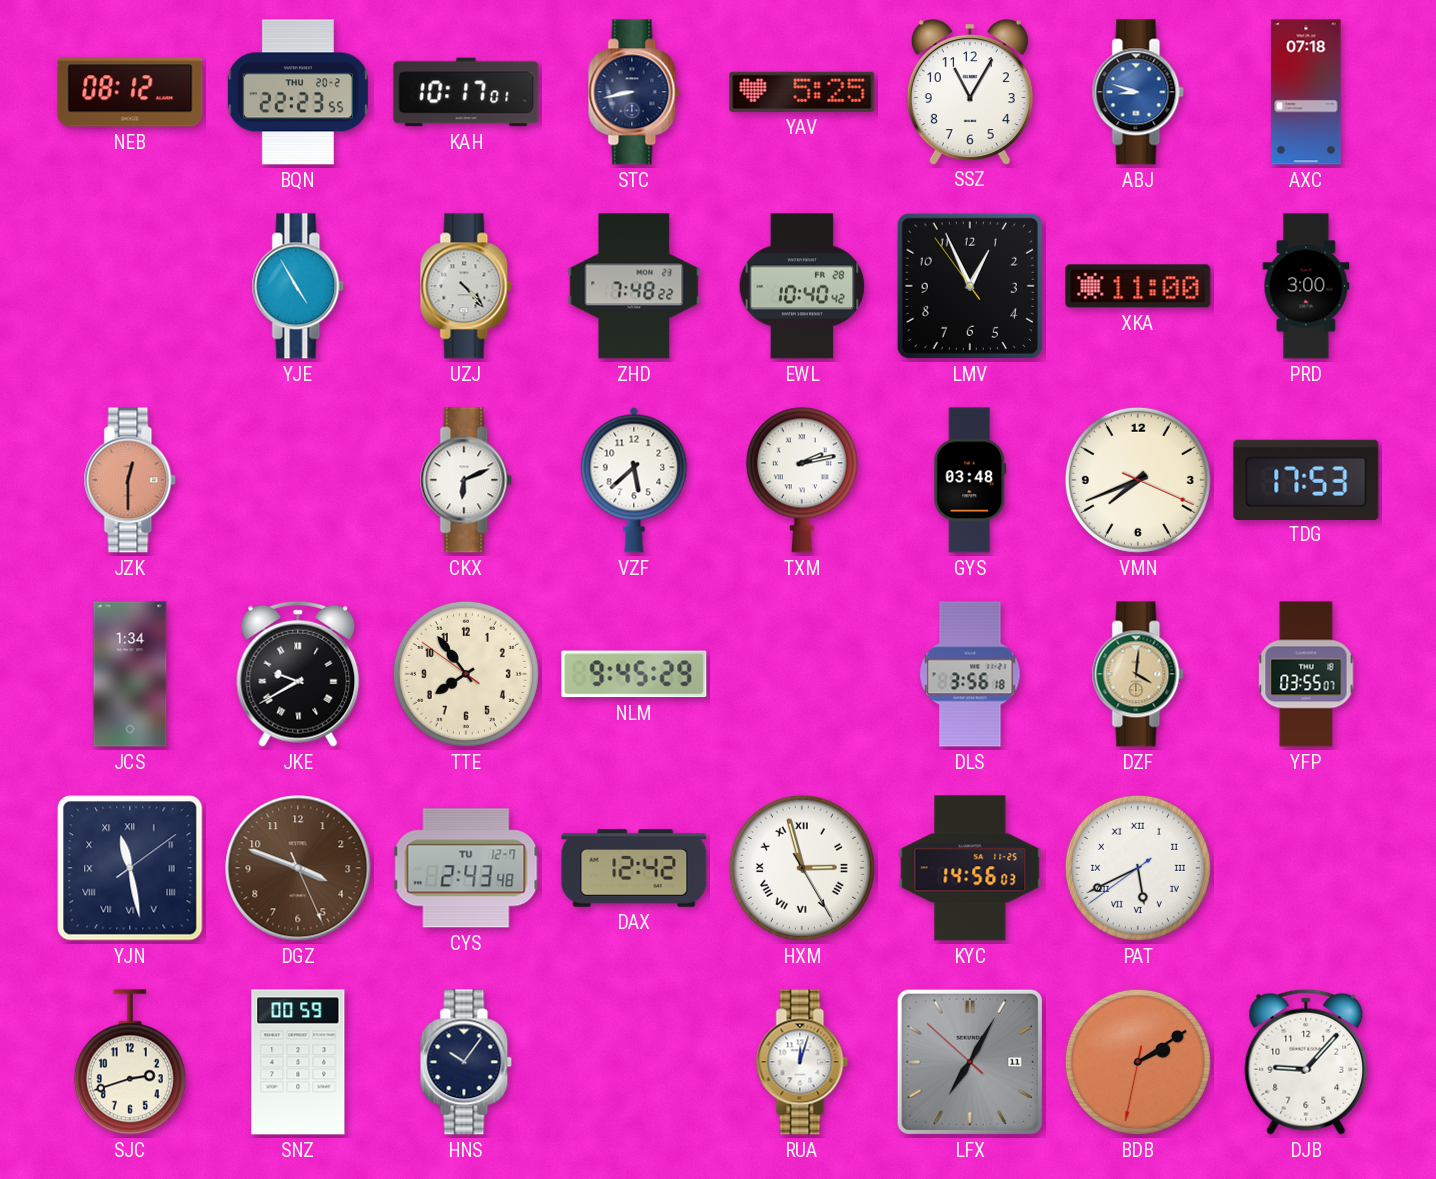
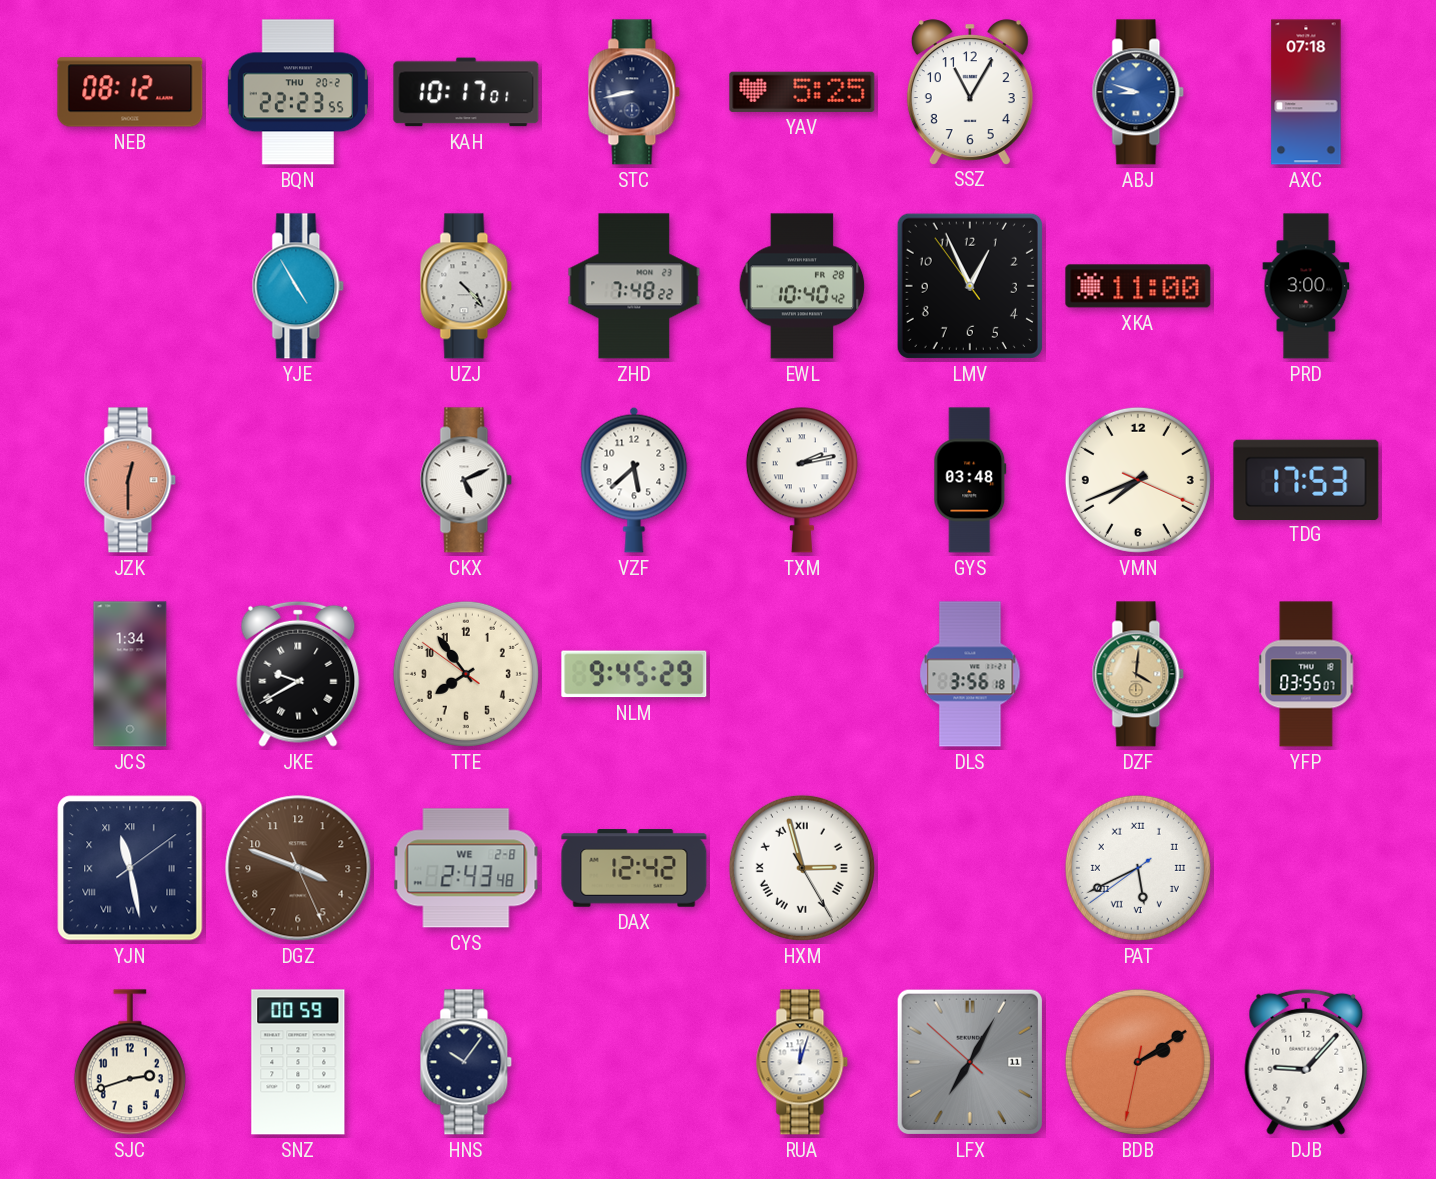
CKX: 6:11 -> 5:11 (466, 480)
CYS date: TU 12-7 -> WE 2-8 (466, 868)
KYC: 14:56 -> none (970, 868)
